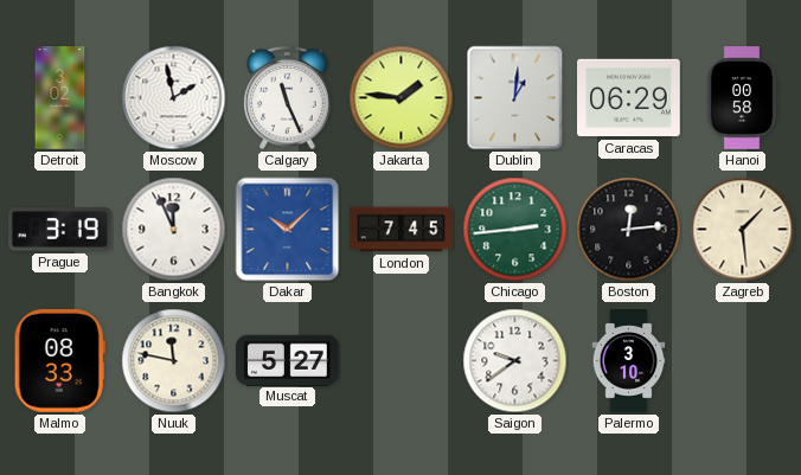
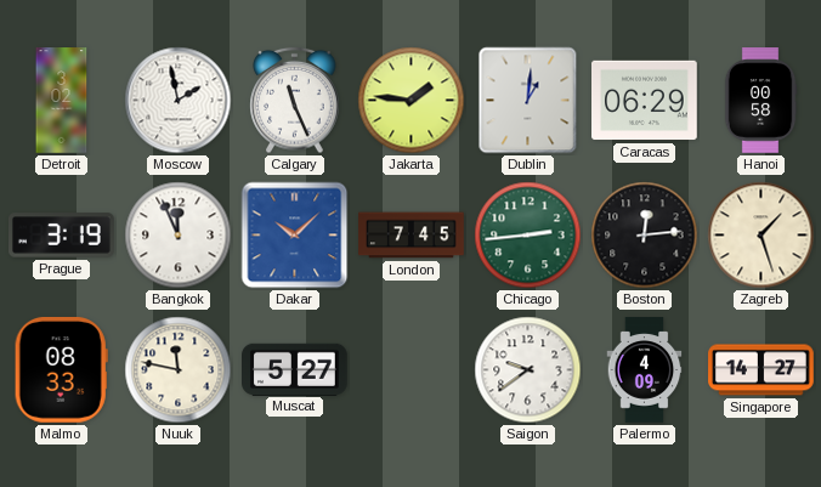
Zagreb: 1:29 -> 1:27 (761, 236)
Palermo: 3:10 -> 4:09 (645, 370)
Singapore: none -> 14:27 (761, 370)
